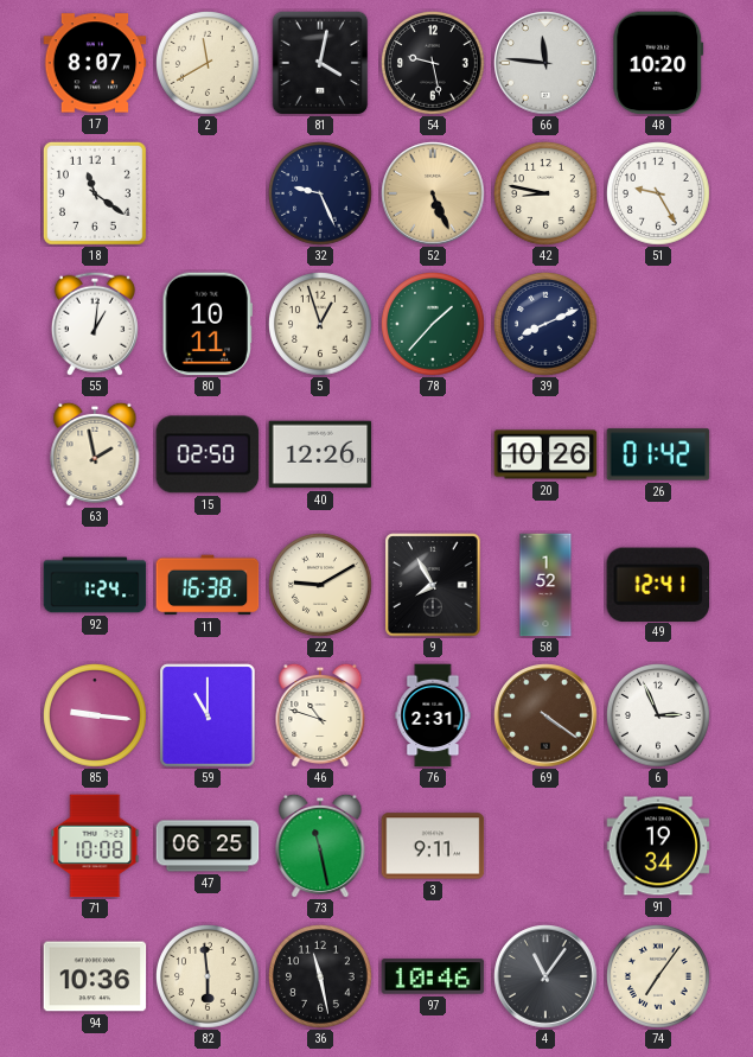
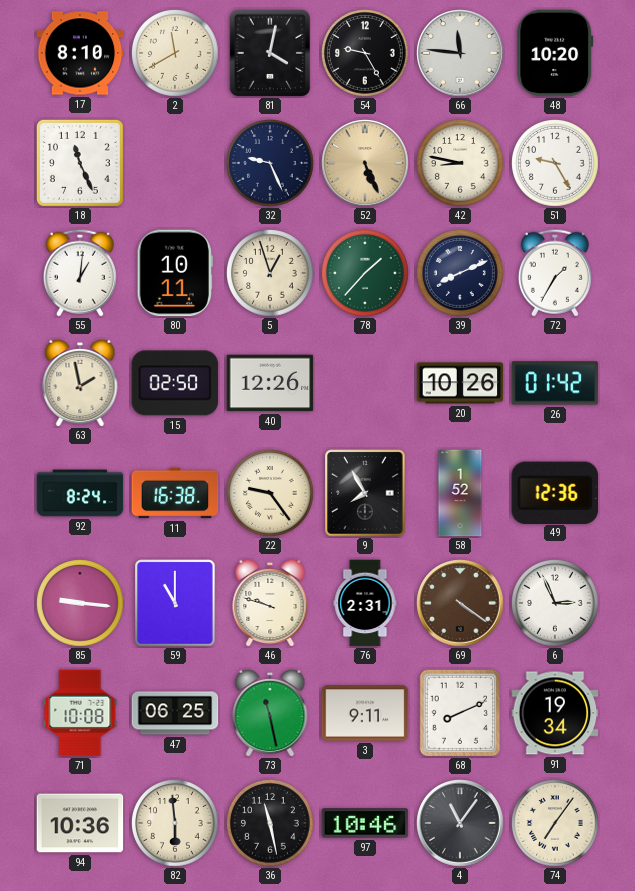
17: 8:07 -> 8:10 (80, 53)
54: 9:28 -> 9:25 (366, 54)
18: 11:21 -> 11:26 (80, 163)
72: none -> 1:35 (555, 273)
92: 1:24 -> 8:24 (80, 493)
22: 9:10 -> 9:24 (271, 494)
49: 12:41 -> 12:36 (554, 492)
46: 10:48 -> 9:48 (270, 603)
68: none -> 8:11 (460, 713)
